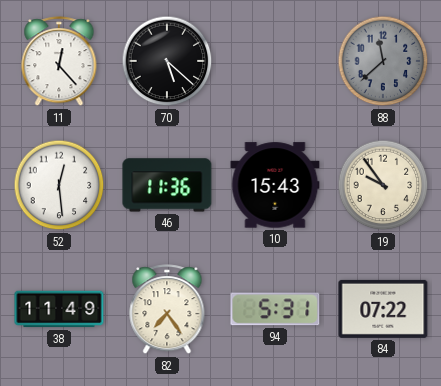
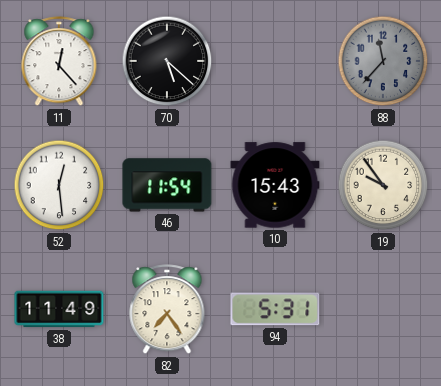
88: 11:38 -> 11:37 (383, 61)
46: 11:36 -> 11:54 (167, 185)
84: 07:22 -> none (383, 309)
